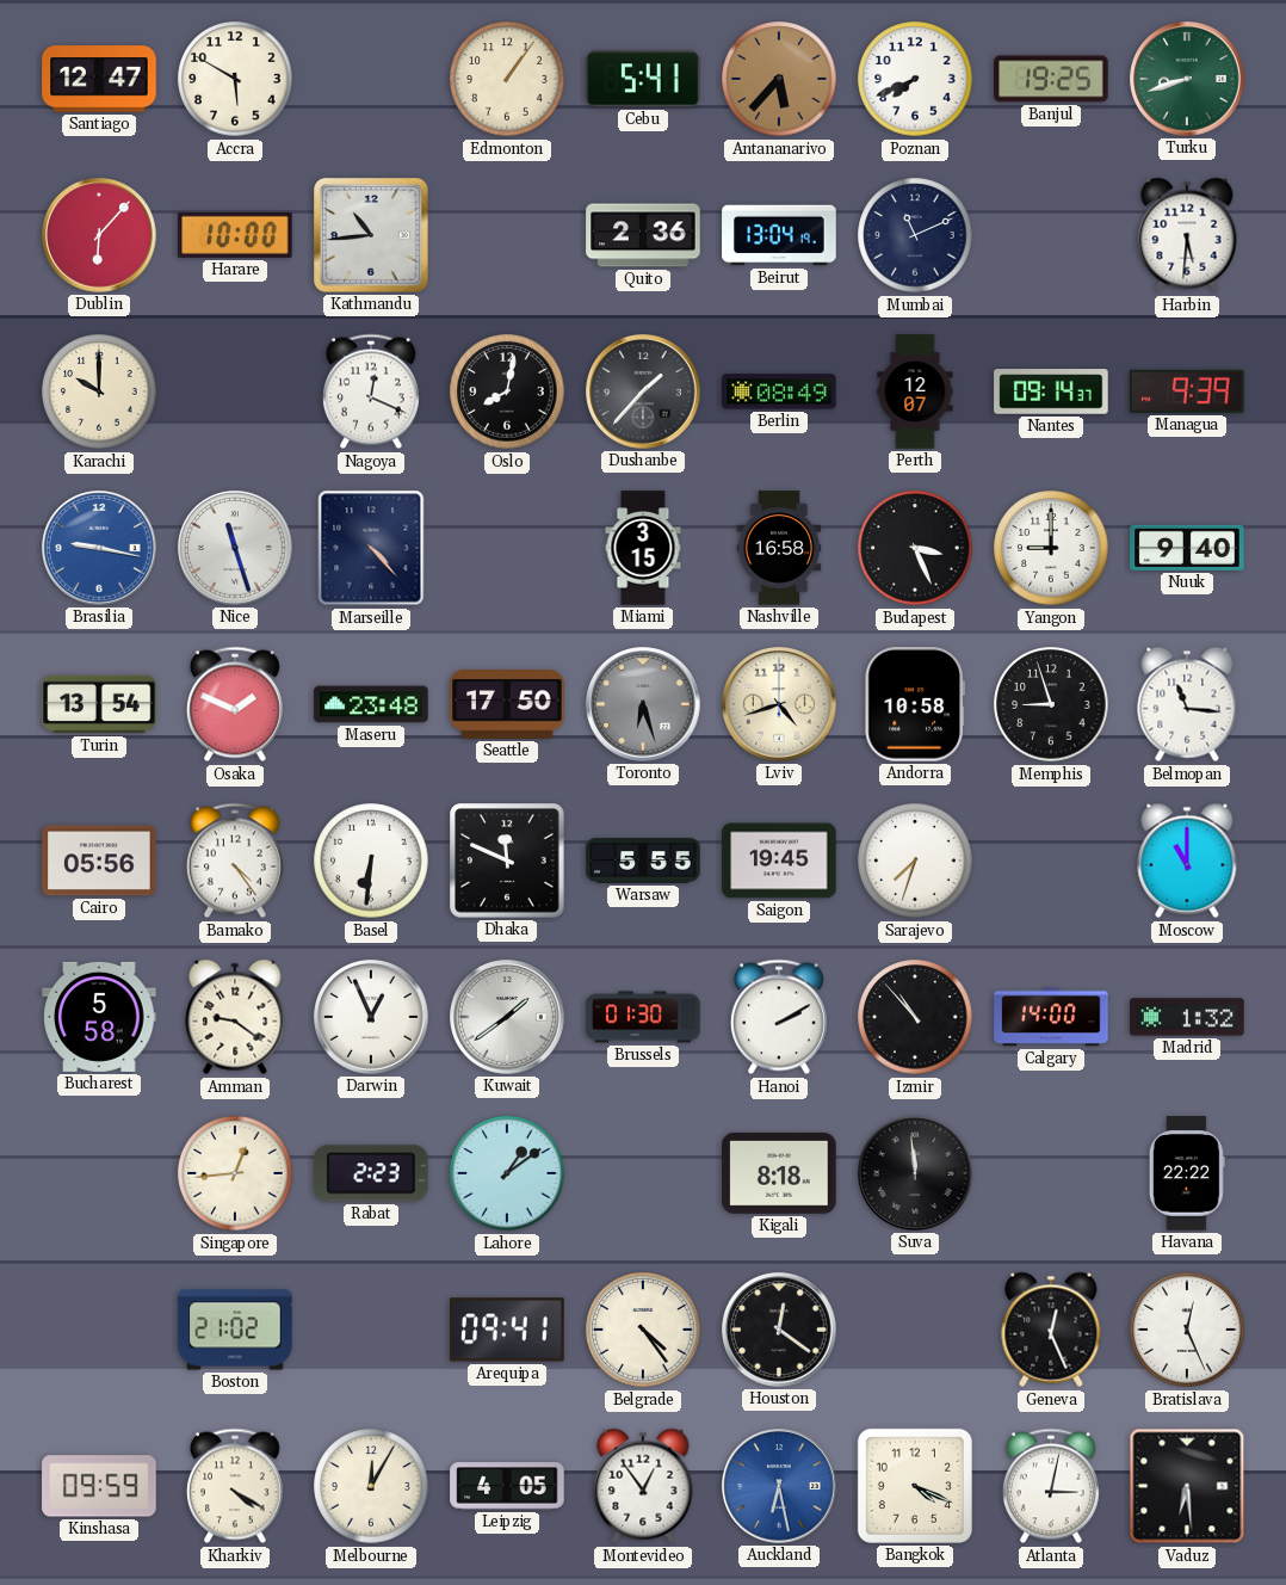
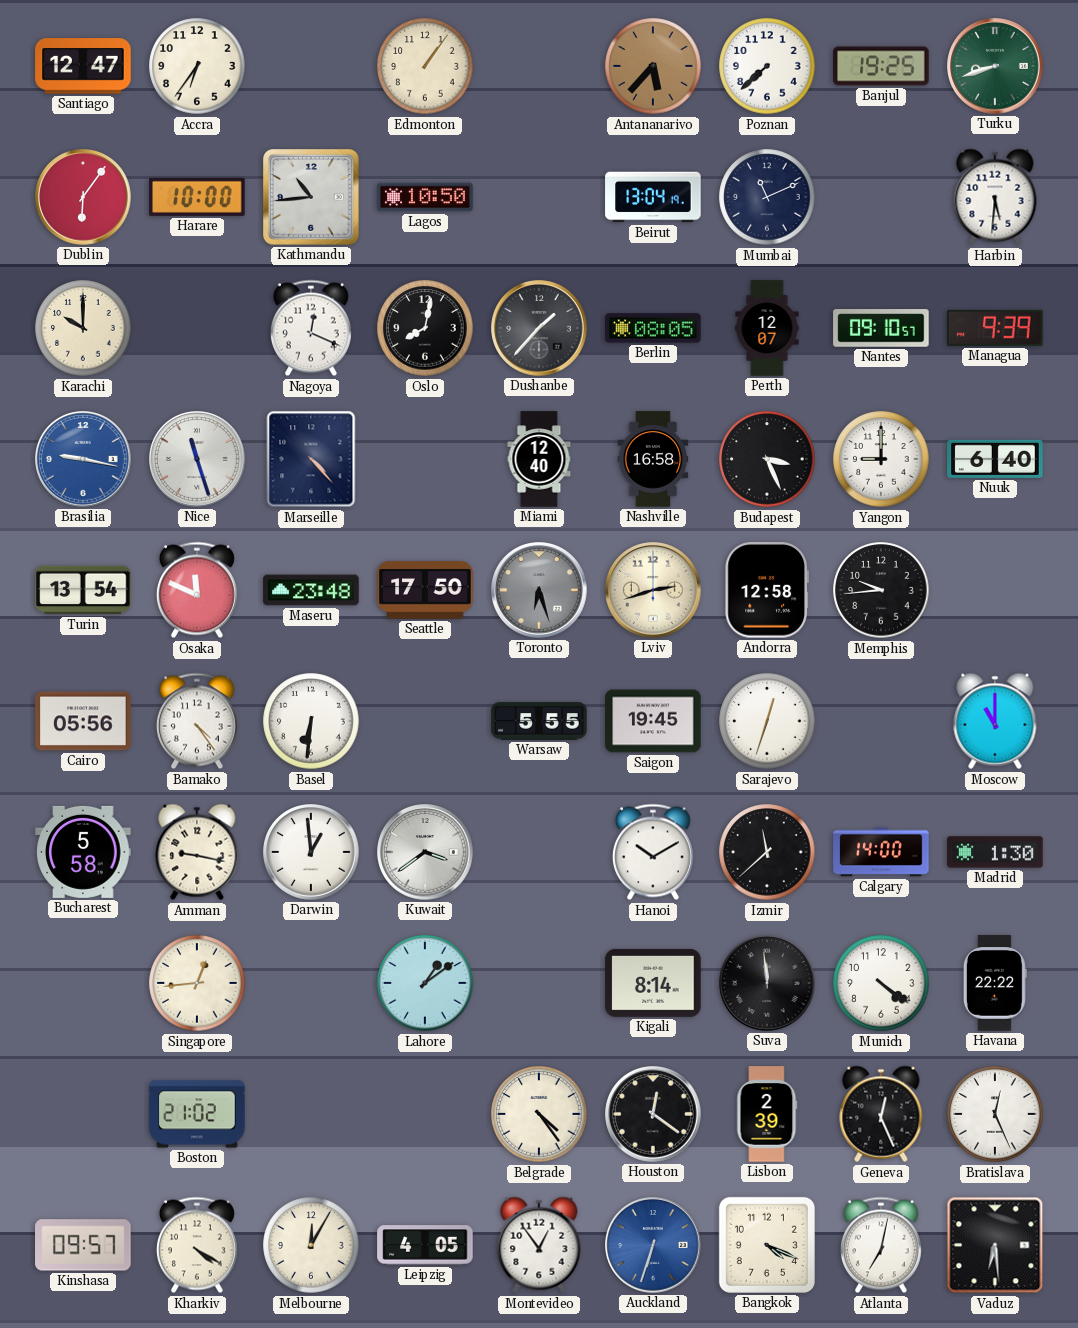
Accra: 5:50 -> 6:36 (197, 66)
Cebu: 5:41 -> none (643, 79)
Poznan: 7:41 -> 7:38 (767, 66)
Dublin: 6:07 -> 6:06 (83, 197)
Lagos: none -> 10:50 (425, 197)
Quito: 2:36 -> none (643, 235)
Berlin: 08:49 -> 08:05 (653, 328)
Nantes: 09:14 -> 09:10 (881, 328)
Miami: 3:15 -> 12:40 (539, 459)
Nuuk: 9:40 -> 6:40 (995, 459)
Osaka: 1:49 -> 11:49 (197, 590)
Lviv: 4:42 -> 2:42 (653, 590)
Andorra: 10:58 -> 12:58 (766, 590)
Memphis: 8:57 -> 9:44 (881, 590)
Belmopan: 11:16 -> none (1187, 704)
Dhaka: 11:49 -> none (507, 861)
Sarajevo: 7:33 -> 12:33 (767, 721)
Amman: 9:21 -> 9:17 (197, 852)
Darwin: 12:56 -> 12:59 (311, 852)
Kuwait: 1:39 -> 3:39 (425, 852)
Brussels: 01:30 -> none (643, 1017)
Hanoi: 2:10 -> 10:10 (653, 852)
Izmir: 10:53 -> 11:38 (767, 852)
Madrid: 1:32 -> 1:30 (995, 852)
Rabat: 2:23 -> none (371, 1173)
Kigali: 8:18 -> 8:14 (653, 983)
Munich: none -> 4:21 (881, 983)
Arequipa: 09:41 -> none (507, 1330)
Lisbon: none -> 2:39 (767, 1114)
Kinshasa: 09:59 -> 09:57 (83, 1245)
Auckland: 6:28 -> 6:33 (653, 1245)
Atlanta: 3:02 -> 7:02 (881, 1245)
